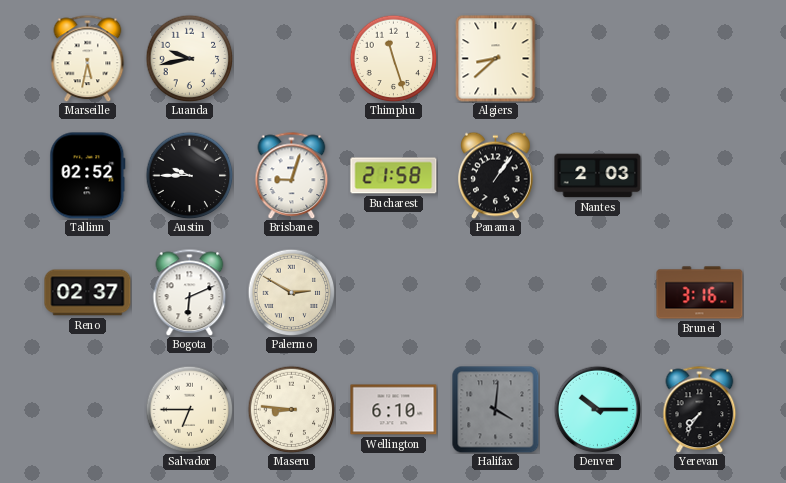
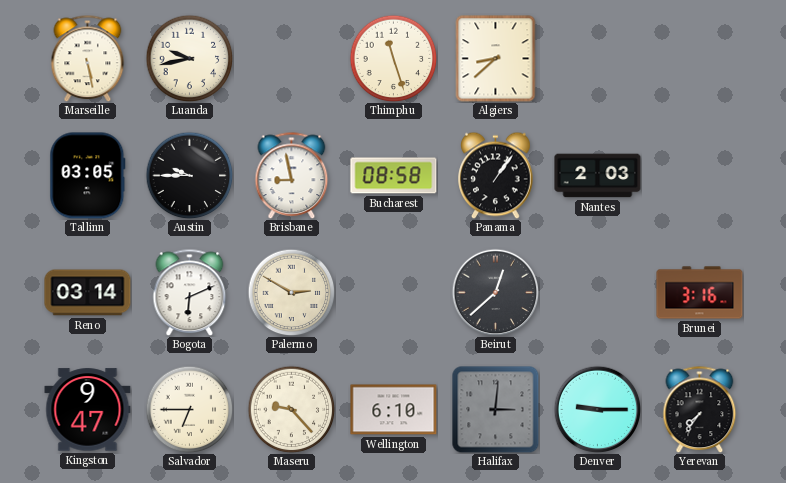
Marseille: 5:32 -> 5:28 (88, 58)
Tallinn: 02:52 -> 03:05 (88, 176)
Brisbane: 9:03 -> 8:58 (292, 175)
Bucharest: 21:58 -> 08:58 (394, 176)
Reno: 02:37 -> 03:14 (88, 293)
Beirut: none -> 12:38 (495, 292)
Kingston: none -> 9:47 (88, 410)
Maseru: 8:46 -> 9:23 (291, 409)
Halifax: 4:01 -> 3:01 (496, 410)
Denver: 10:15 -> 9:15 (597, 409)
